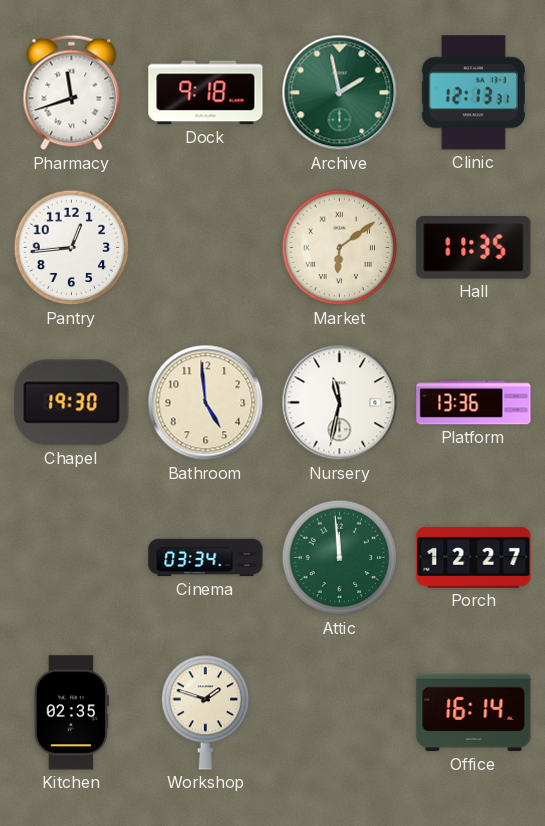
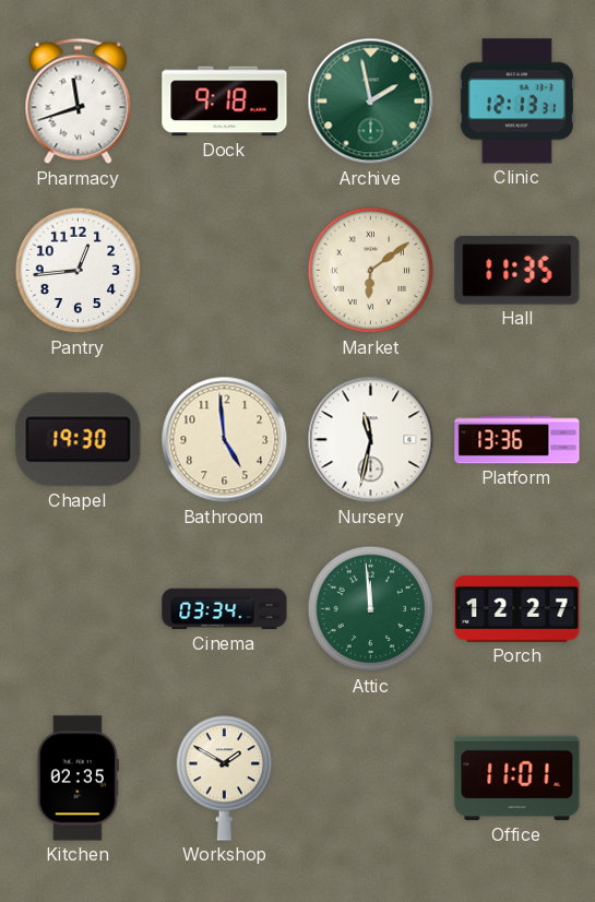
Workshop: 1:48 -> 1:50 (225, 779)
Office: 16:14 -> 11:01 (517, 779)
